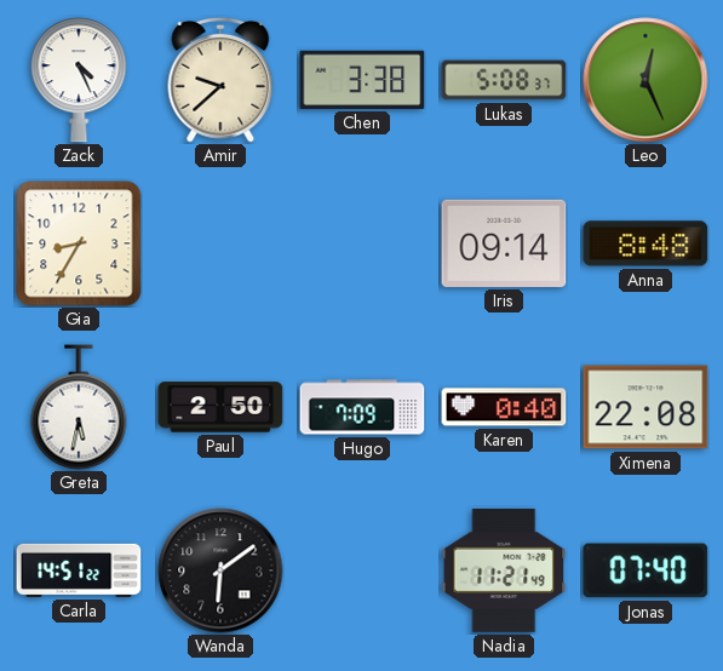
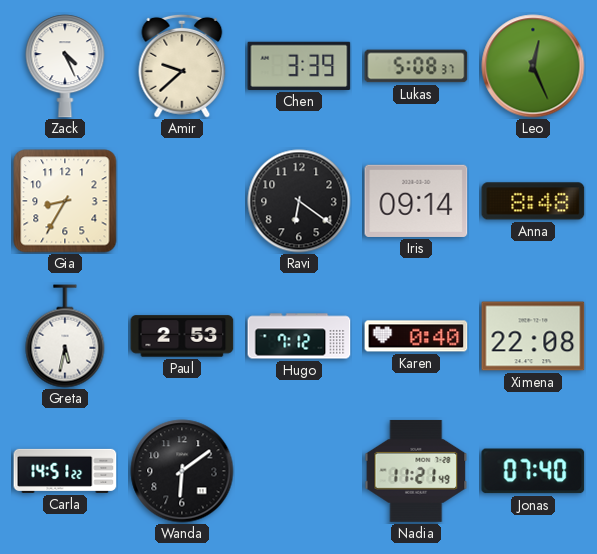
Chen: 3:38 -> 3:39 (299, 66)
Ravi: none -> 6:21 (299, 201)
Paul: 2:50 -> 2:53 (182, 336)
Hugo: 7:09 -> 7:12 (299, 336)
